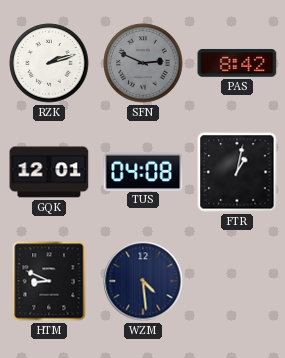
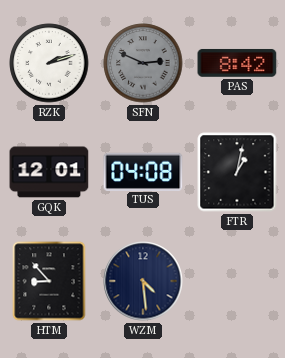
HTM: 8:49 -> 8:53 (49, 281)
